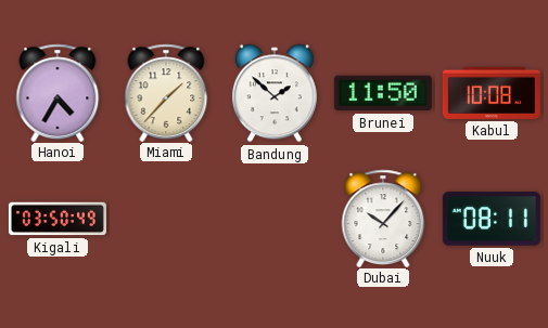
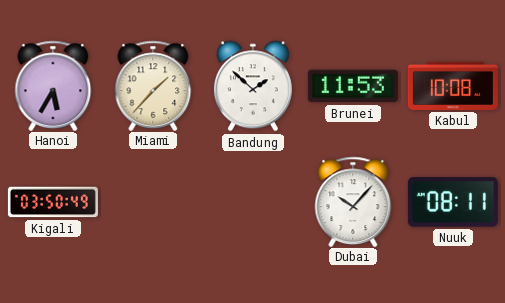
Hanoi: 4:35 -> 5:35 (53, 85)
Brunei: 11:50 -> 11:53 (353, 86)
